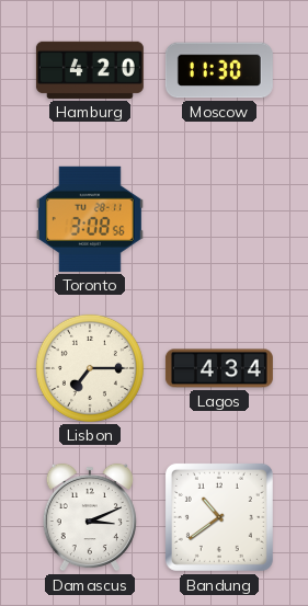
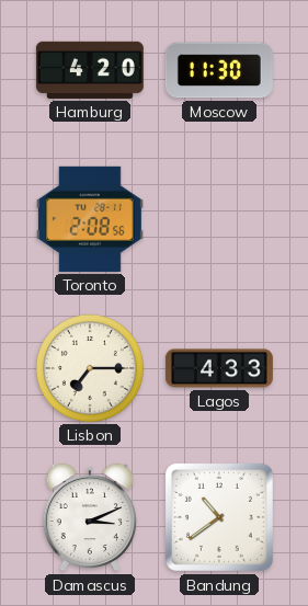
Toronto: 3:08 -> 2:08 (90, 219)
Lagos: 4:34 -> 4:33 (219, 368)
